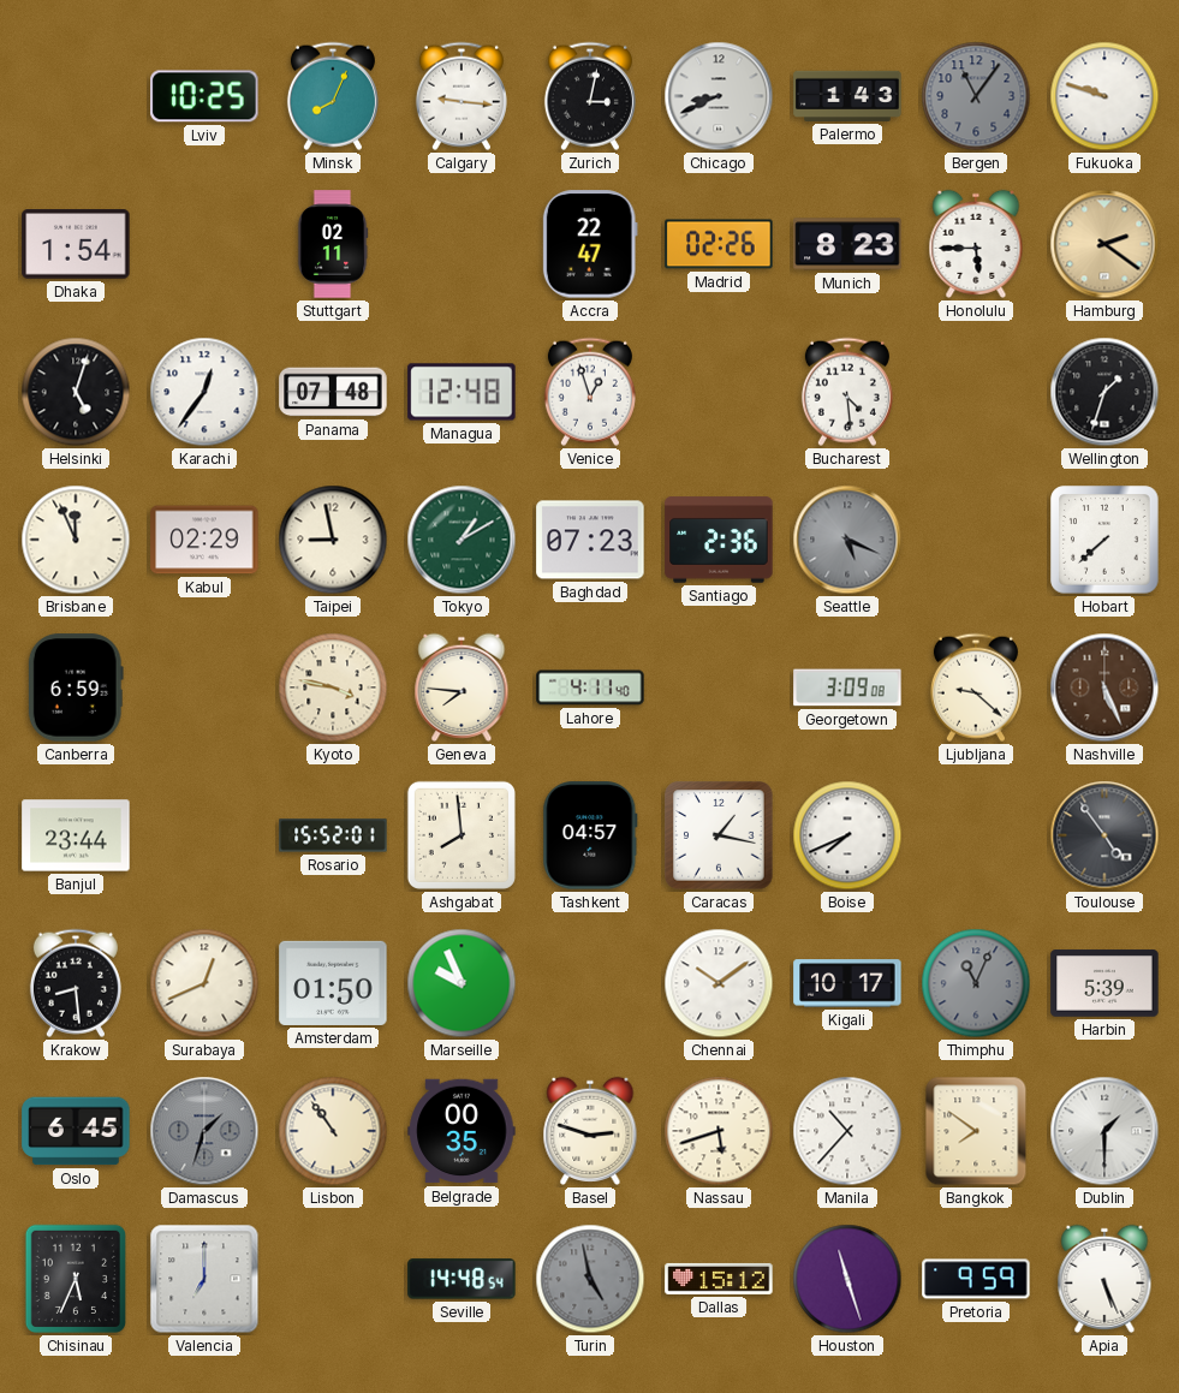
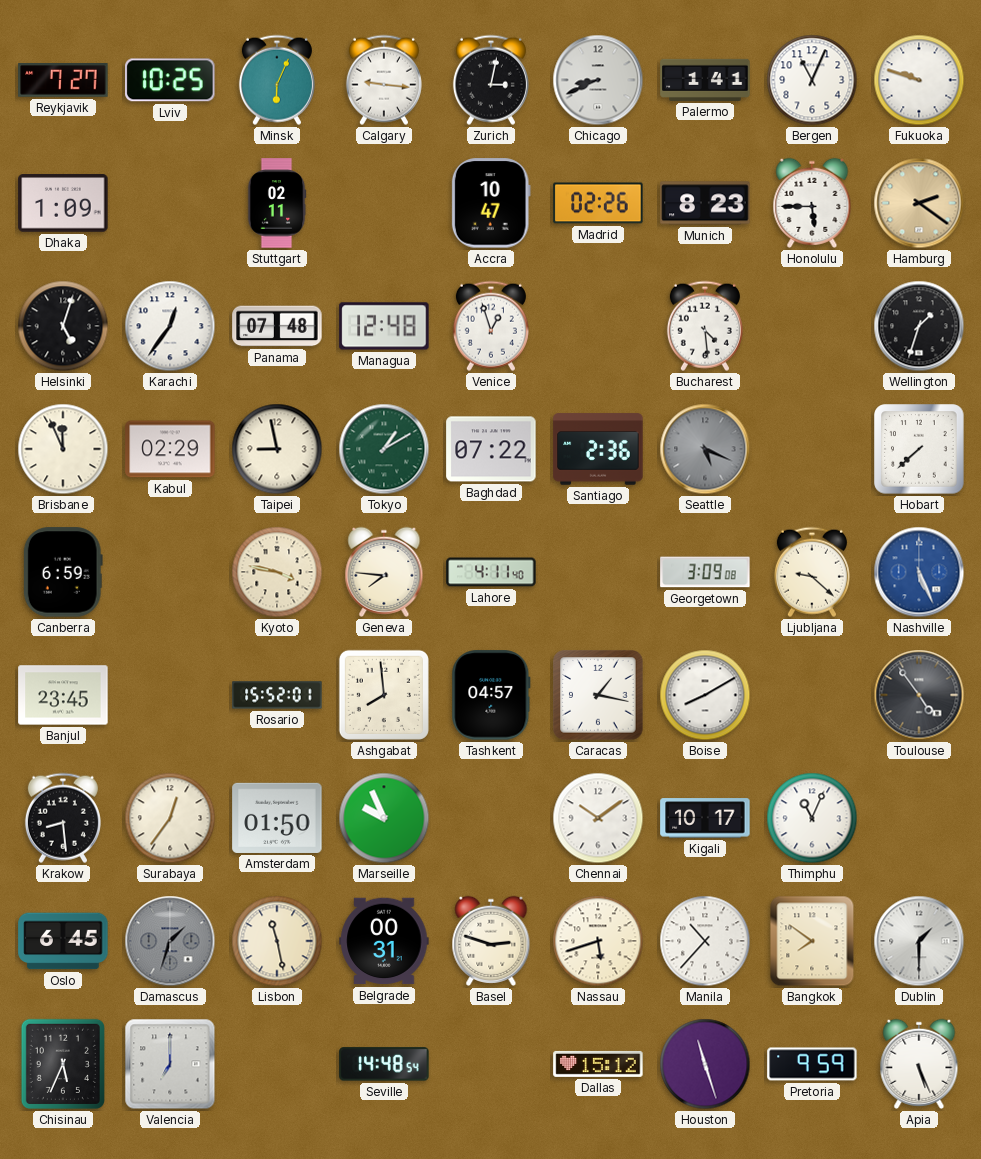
Reykjavik: none -> 7:27 (63, 81)
Minsk: 8:04 -> 6:04 (277, 80)
Palermo: 1:43 -> 1:41 (705, 80)
Bergen: 11:06 -> 11:04 (812, 80)
Bergen dial: grey -> white (812, 80)
Dhaka: 1:54 -> 1:09 (63, 203)
Accra: 22:47 -> 10:47 (491, 203)
Baghdad: 07:23 -> 07:22 (491, 449)
Nashville dial: brown -> blue (919, 572)
Banjul: 23:44 -> 23:45 (63, 695)
Boise: 7:41 -> 8:10 (705, 695)
Surabaya: 12:41 -> 12:36 (170, 818)
Thimphu dial: grey -> white (812, 818)
Harbin: 5:39 -> none (1104, 983)
Lisbon: 10:54 -> 11:28 (277, 941)
Belgrade: 00:35 -> 00:31 (384, 941)
Turin: 4:58 -> none (590, 1279)
